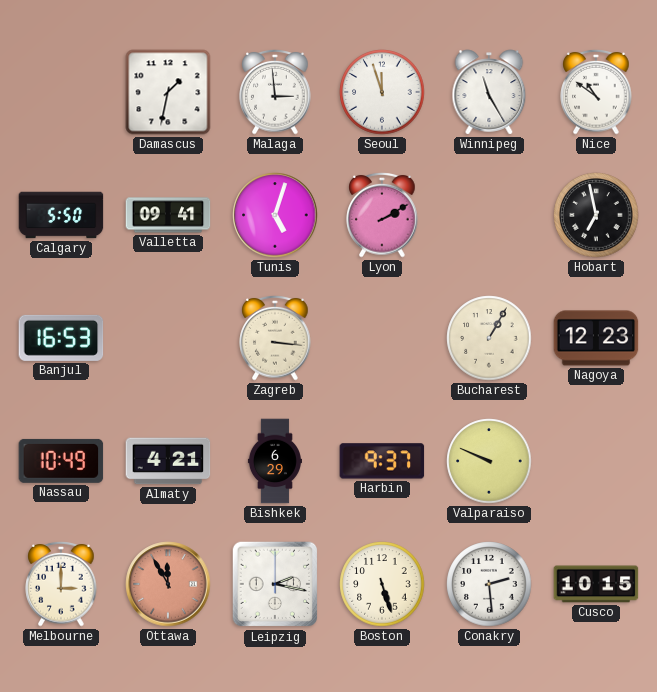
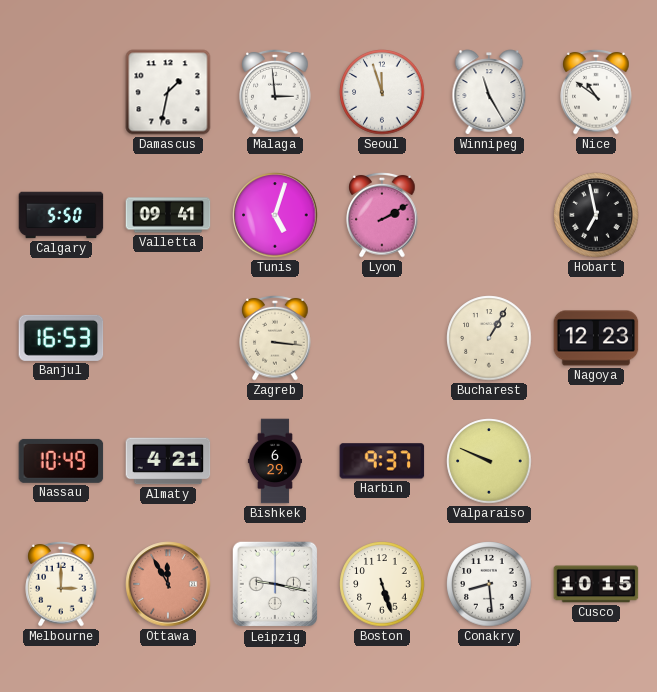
Leipzig: 2:17 -> 9:17 (275, 584)
Conakry: 2:29 -> 8:29 (489, 584)
